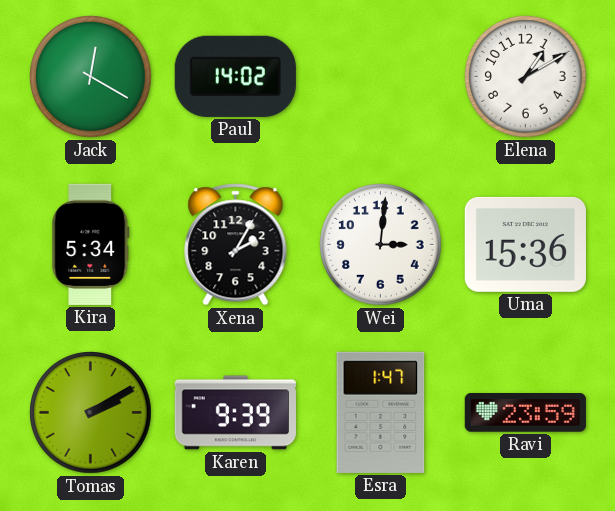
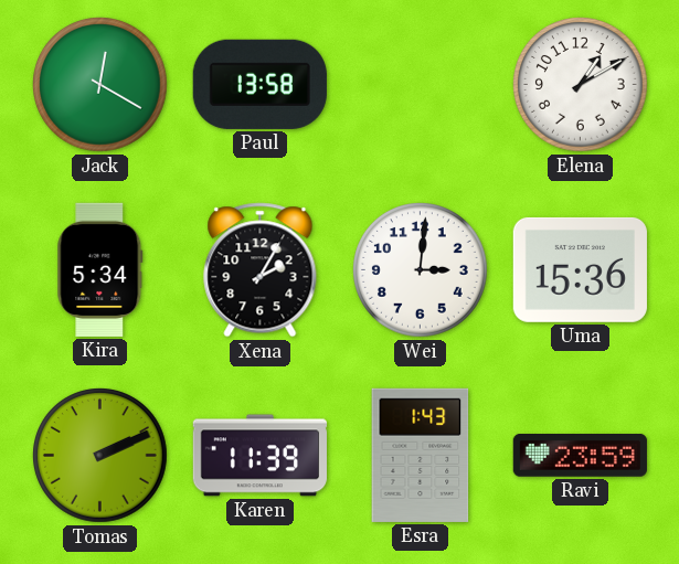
Paul: 14:02 -> 13:58 (259, 84)
Tomas: 2:10 -> 2:11 (100, 456)
Karen: 9:39 -> 11:39 (259, 456)
Esra: 1:47 -> 1:43 (421, 455)
